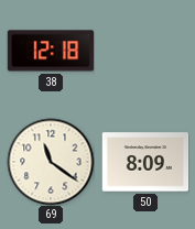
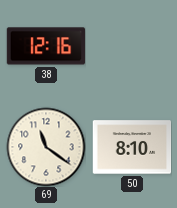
38: 12:18 -> 12:16 (46, 46)
50: 8:09 -> 8:10 (132, 147)
